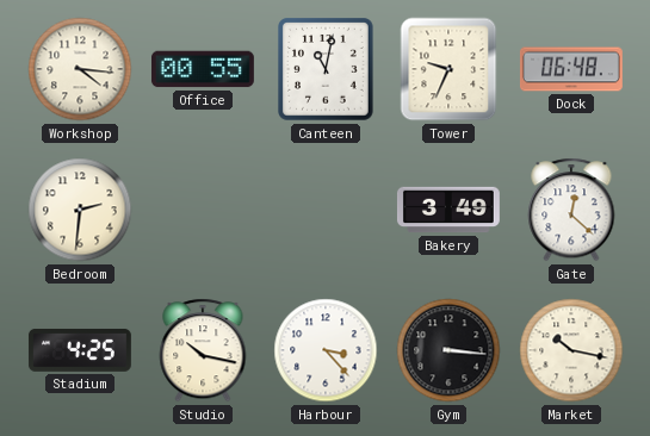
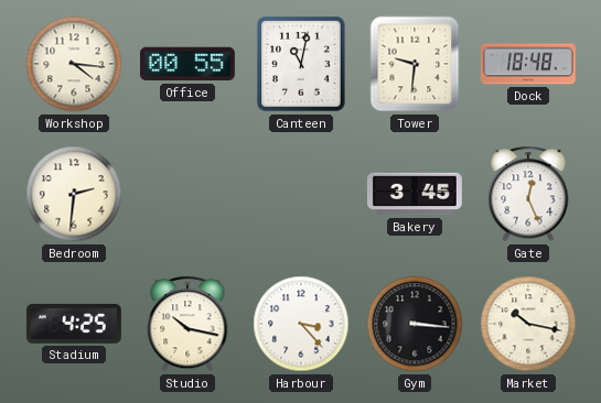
Tower: 9:34 -> 9:31 (415, 64)
Dock: 06:48 -> 18:48 (528, 64)
Bakery: 3:49 -> 3:45 (415, 194)
Gate: 12:22 -> 12:26 (528, 194)
